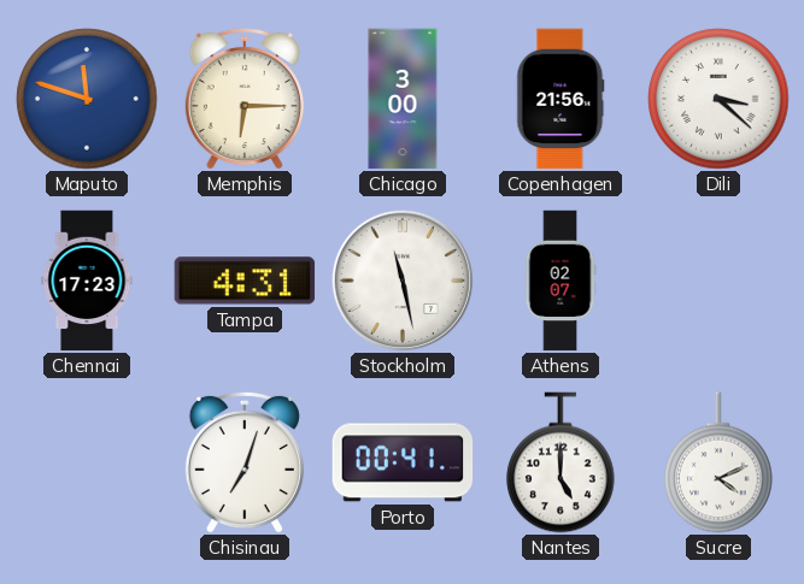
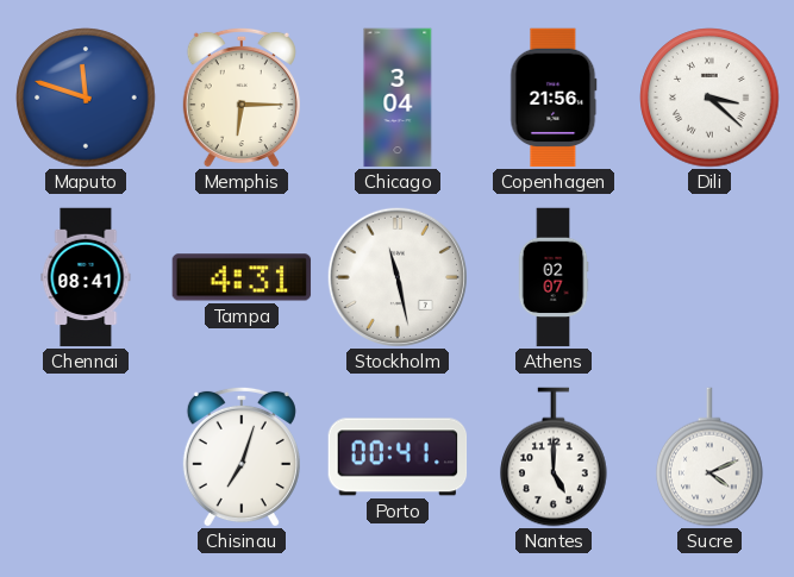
Chicago: 3:00 -> 3:04 (398, 98)
Chennai: 17:23 -> 08:41 (86, 277)
